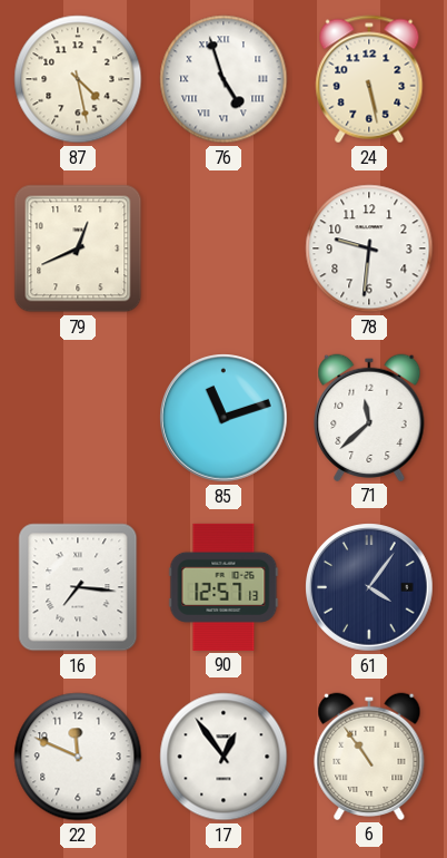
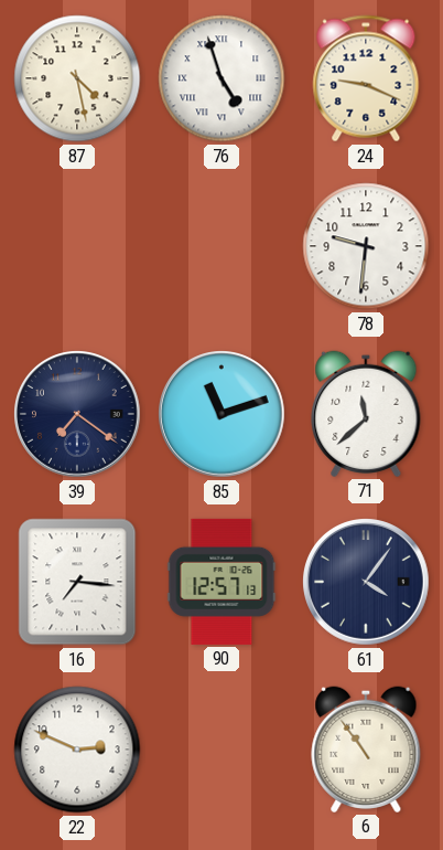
24: 5:28 -> 9:19 (366, 78)
79: 12:41 -> none (78, 248)
39: none -> 7:21 (78, 415)
22: 11:49 -> 2:49 (77, 750)
17: 12:54 -> none (223, 757)
